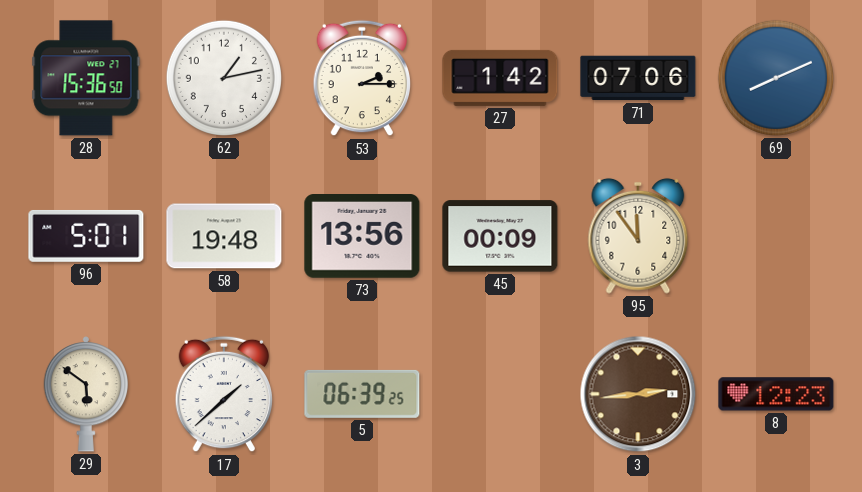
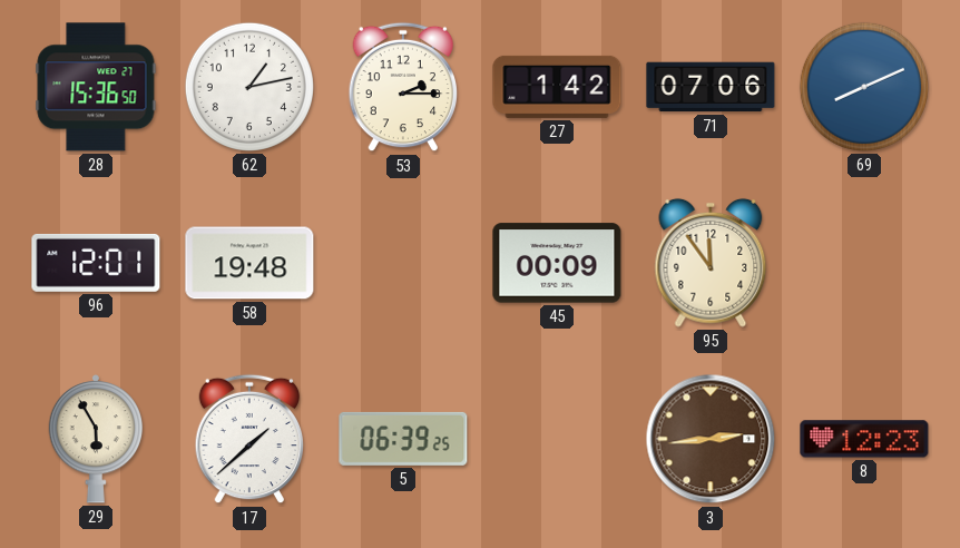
96: 5:01 -> 12:01 (96, 263)
73: 13:56 -> none (362, 237)
29: 5:51 -> 5:55 (96, 439)
